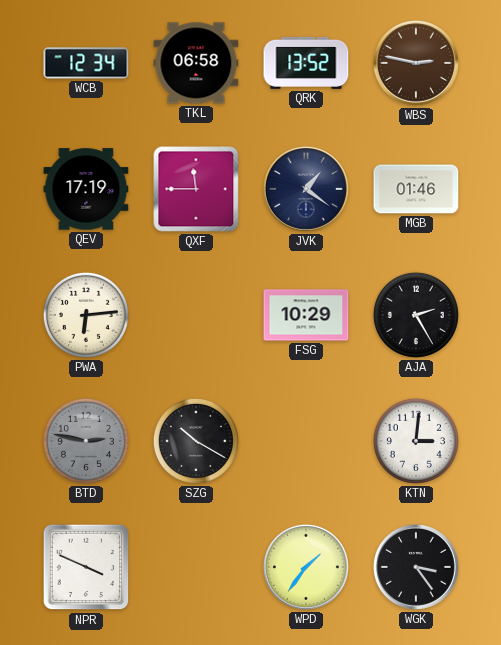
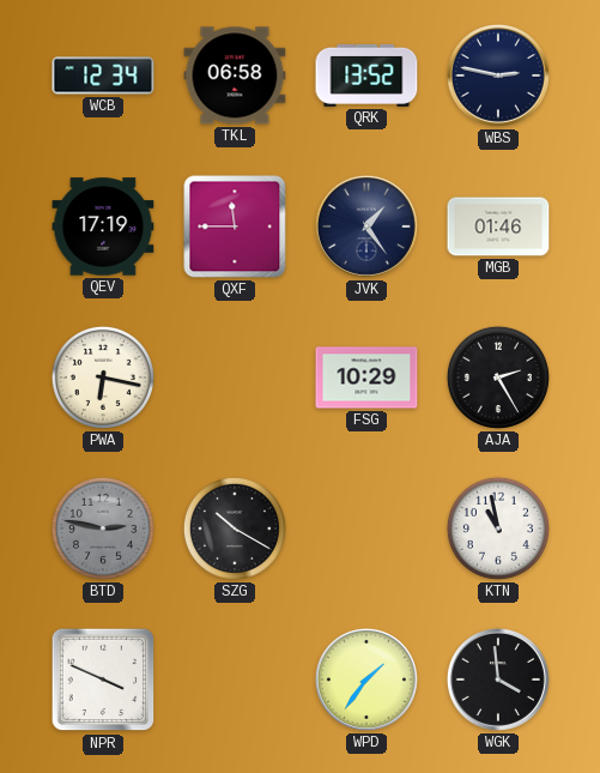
WBS dial: brown -> navy (498, 76)
JVK: 1:21 -> 1:24 (366, 227)
PWA: 6:14 -> 6:17 (103, 378)
KTN: 3:01 -> 10:58 (498, 529)
WGK: 3:24 -> 3:59 (498, 680)
